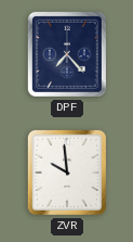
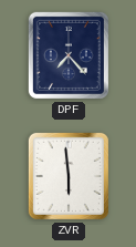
ZVR: 9:59 -> 5:59 (69, 176)
